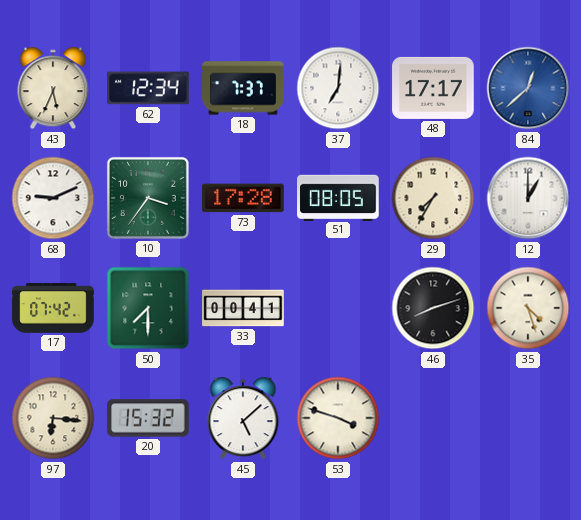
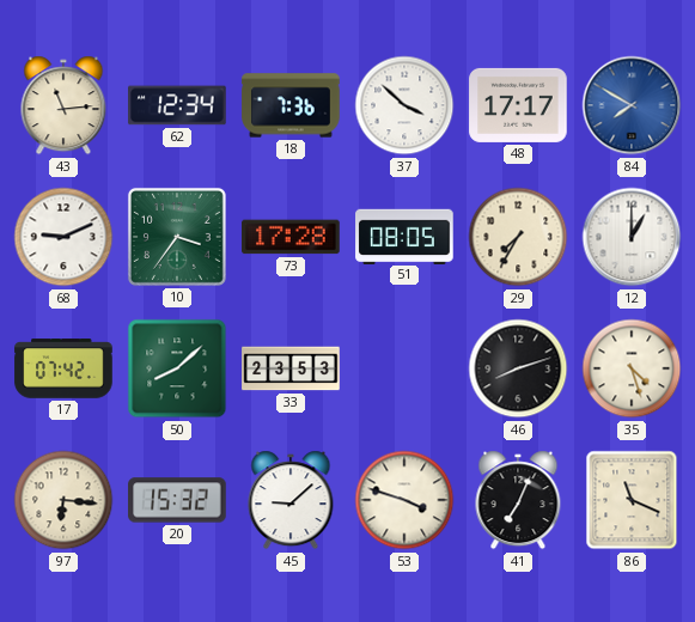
43: 5:34 -> 11:14 (63, 105)
18: 7:37 -> 7:36 (291, 105)
37: 7:01 -> 3:52 (404, 105)
84: 12:38 -> 7:50 (632, 105)
50: 7:30 -> 8:08 (177, 368)
33: 00:41 -> 23:53 (291, 368)
45: 5:08 -> 9:08 (291, 500)
41: none -> 7:04 (518, 500)
86: none -> 11:19 (632, 500)
